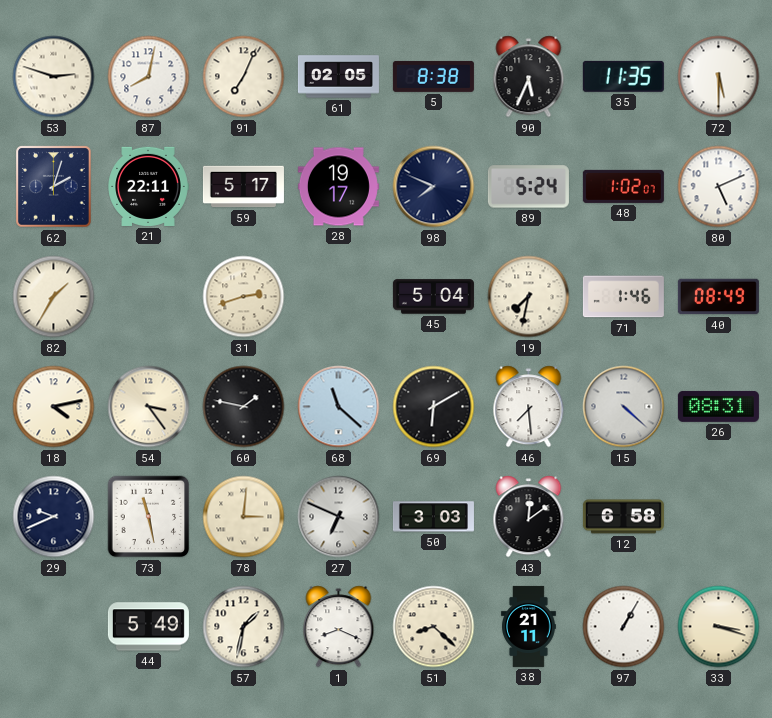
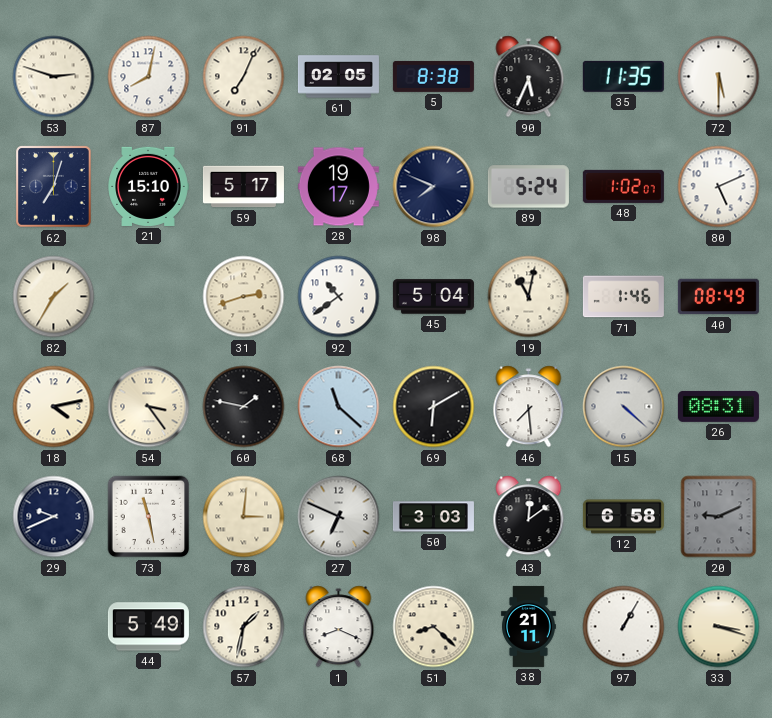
62: 2:03 -> 7:03 (54, 187)
21: 22:11 -> 15:10 (148, 186)
92: none -> 10:39 (339, 297)
19: 7:32 -> 11:02 (529, 297)
20: none -> 9:11 (719, 517)
